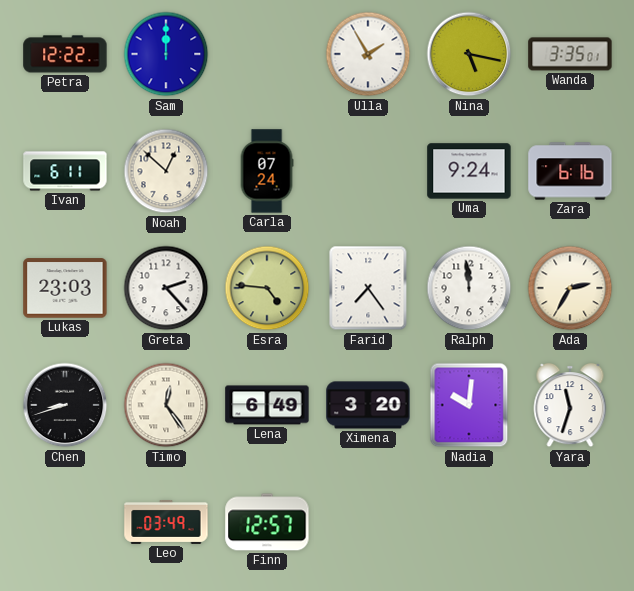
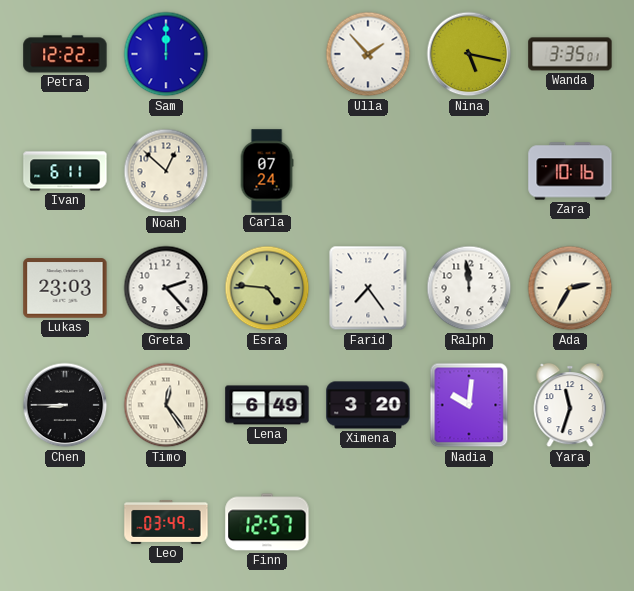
Ulla: 1:55 -> 1:53 (368, 54)
Uma: 9:24 -> none (469, 171)
Zara: 6:16 -> 10:16 (570, 171)
Chen: 8:42 -> 8:45 (65, 405)
